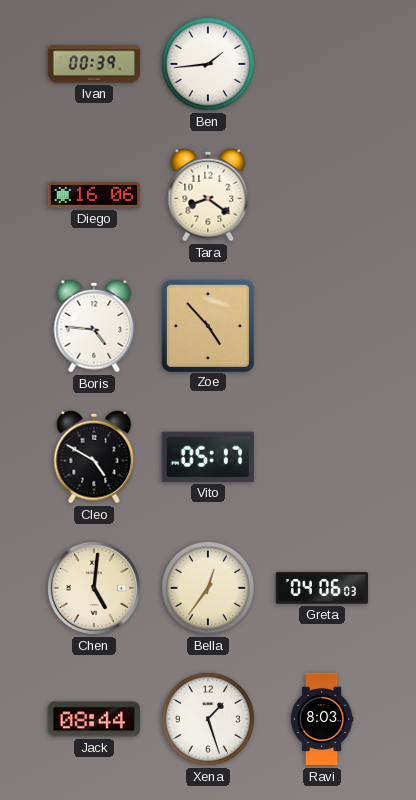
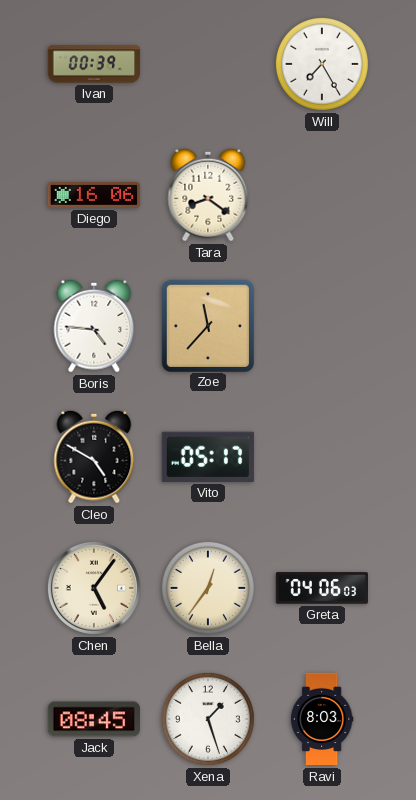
Ben: 1:44 -> none (208, 64)
Will: none -> 7:25 (322, 64)
Zoe: 4:53 -> 11:37 (207, 325)
Chen: 5:01 -> 5:06 (94, 588)
Jack: 08:44 -> 08:45 (94, 719)
